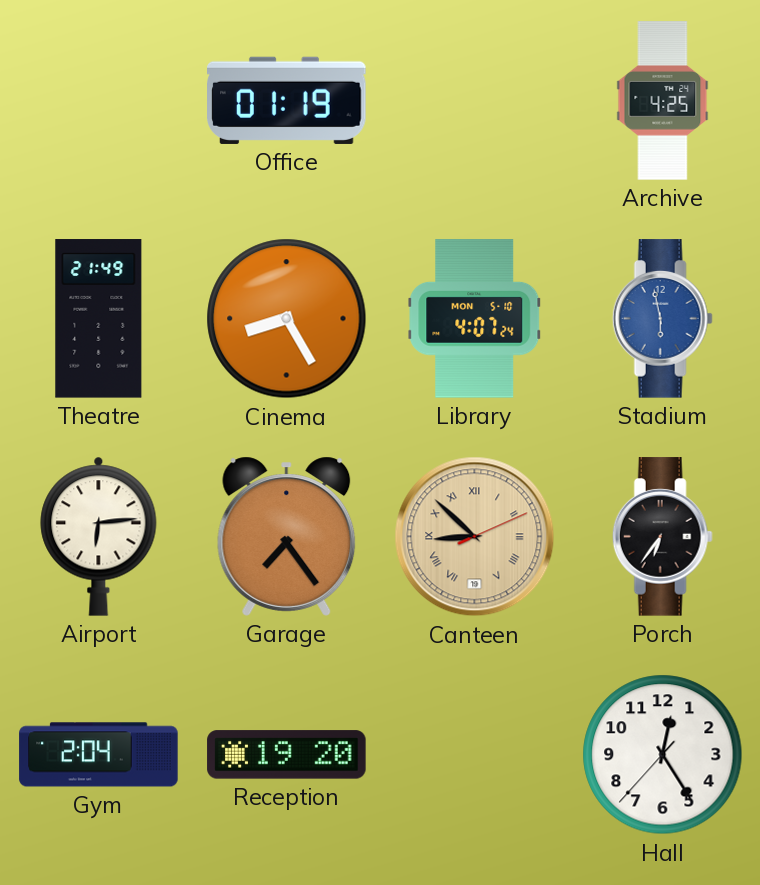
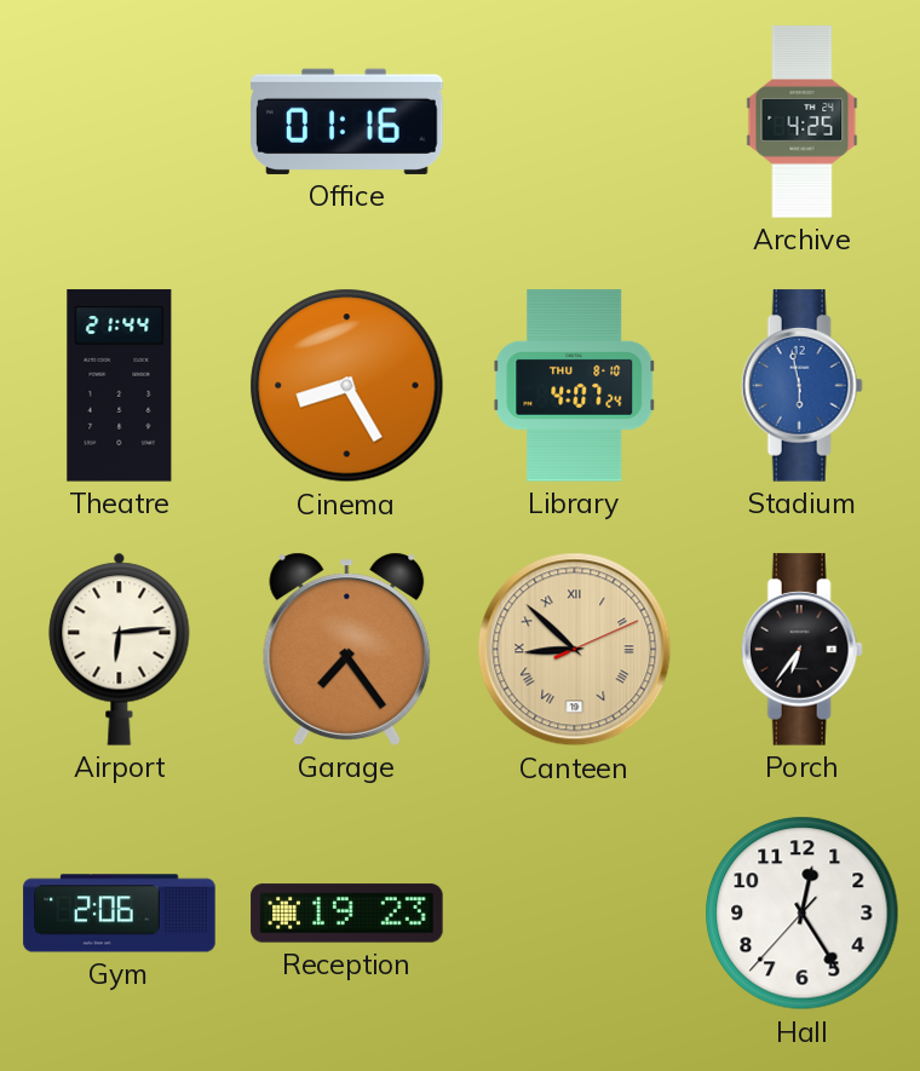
Office: 01:19 -> 01:16 (347, 121)
Theatre: 21:49 -> 21:44 (120, 386)
Library date: MON 5-10 -> THU 8-10 (575, 386)
Gym: 2:04 -> 2:06 (120, 914)
Reception: 19:20 -> 19:23 (347, 914)
